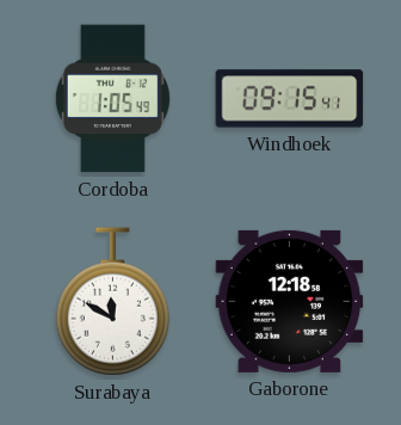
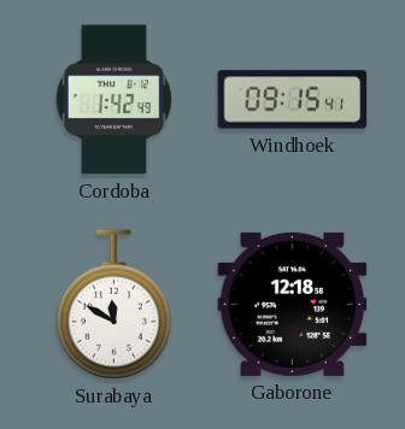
Cordoba: 1:05 -> 1:42 (113, 100)
